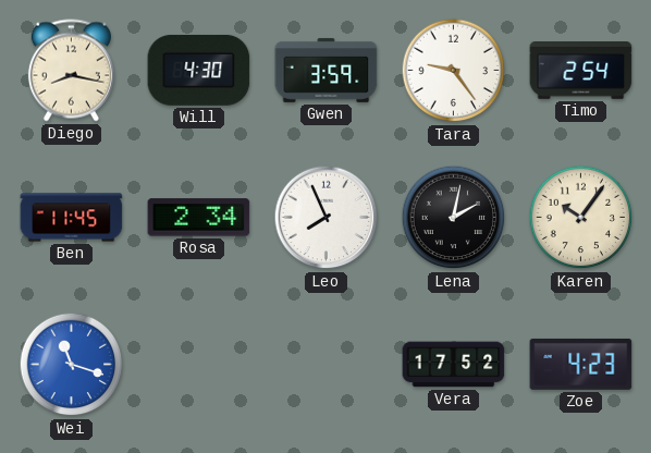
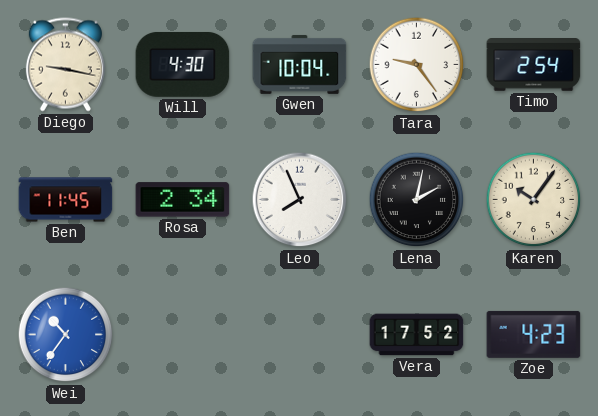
Diego: 8:17 -> 9:17 (65, 65)
Gwen: 3:59 -> 10:04 (300, 64)
Wei: 11:18 -> 10:36 (66, 335)
